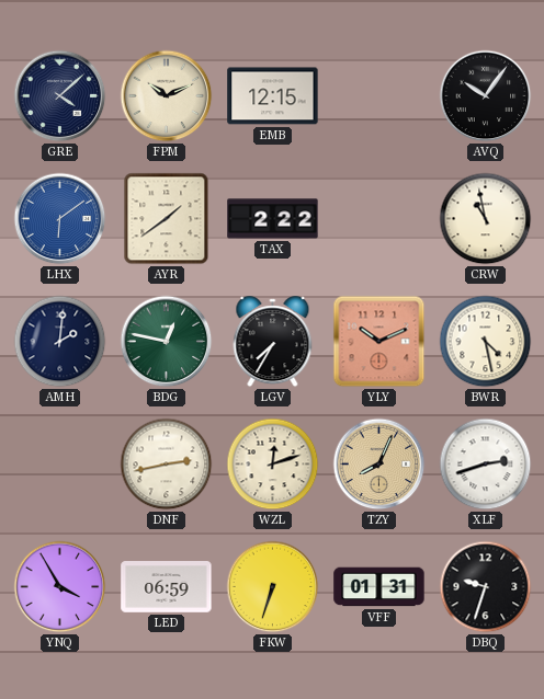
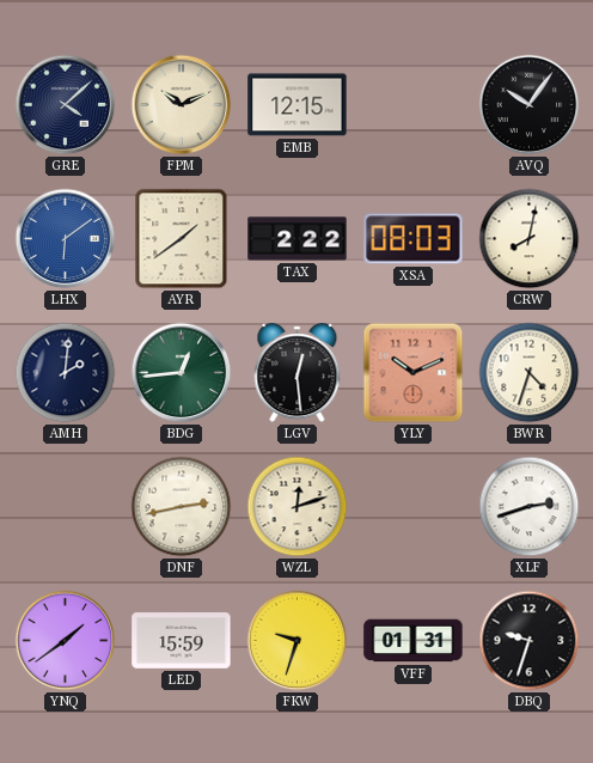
XSA: none -> 08:03 (414, 239)
CRW: 10:58 -> 8:02 (530, 239)
BDG: 12:47 -> 12:44 (182, 373)
LGV: 7:35 -> 12:29 (298, 373)
BWR: 4:28 -> 4:33 (530, 373)
TZY: 8:04 -> none (379, 465)
YNQ: 3:55 -> 1:39 (66, 641)
LED: 06:59 -> 15:59 (182, 641)
FKW: 6:33 -> 9:33 (298, 641)
